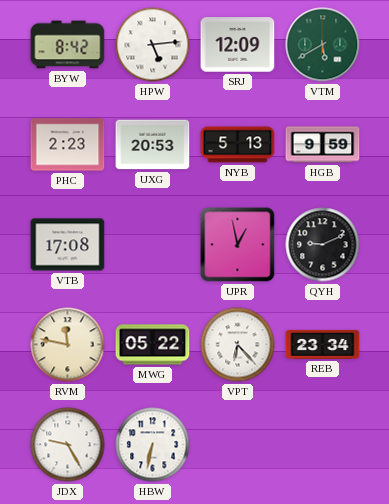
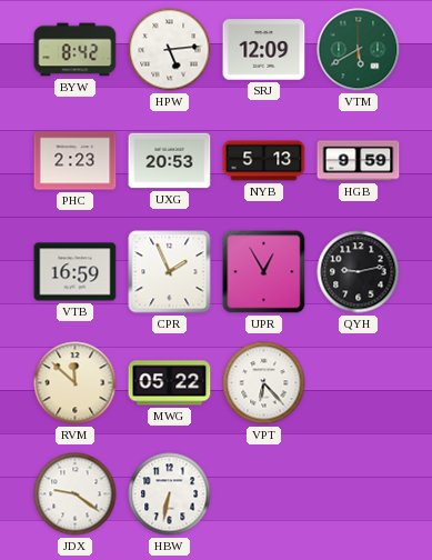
VTB: 17:08 -> 16:59 (76, 272)
CPR: none -> 1:56 (170, 272)
UPR: 12:58 -> 12:55 (264, 272)
QYH: 9:11 -> 9:13 (359, 272)
RVM: 11:47 -> 11:52 (76, 383)
REB: 23:34 -> none (323, 344)
JDX: 9:25 -> 9:21 (76, 494)
